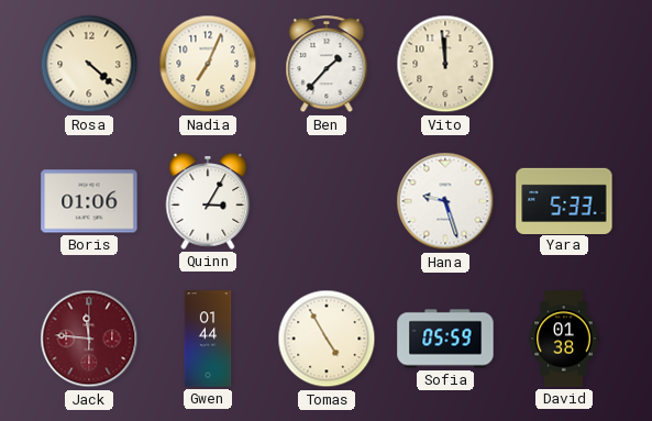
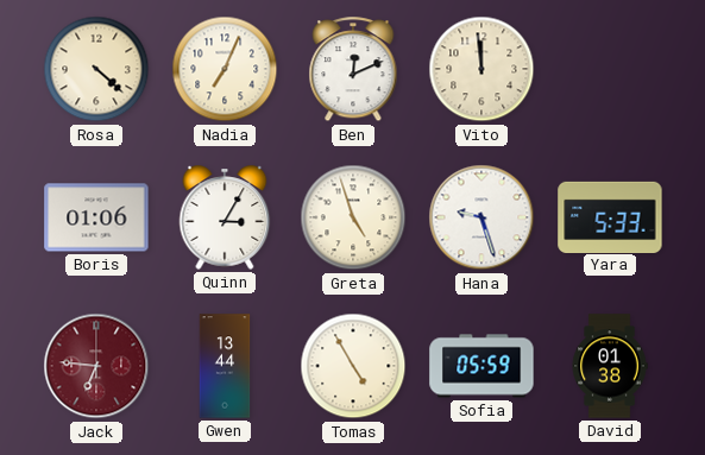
Ben: 1:37 -> 12:11 (353, 70)
Greta: none -> 4:57 (353, 217)
Jack: 11:46 -> 6:46 (96, 366)
Gwen: 01:44 -> 13:44 (225, 366)
